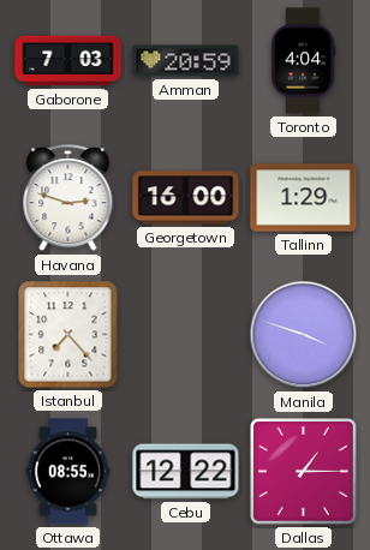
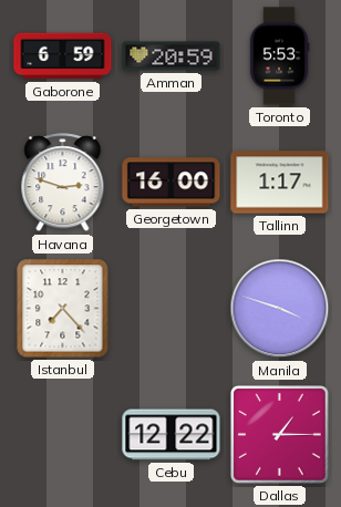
Gaborone: 7:03 -> 6:59 (63, 56)
Toronto: 4:04 -> 5:53 (279, 56)
Tallinn: 1:29 -> 1:17 (280, 183)
Ottawa: 08:55 -> none (68, 472)
